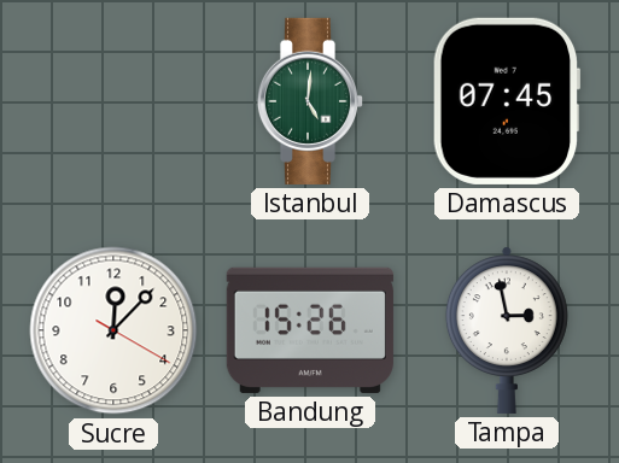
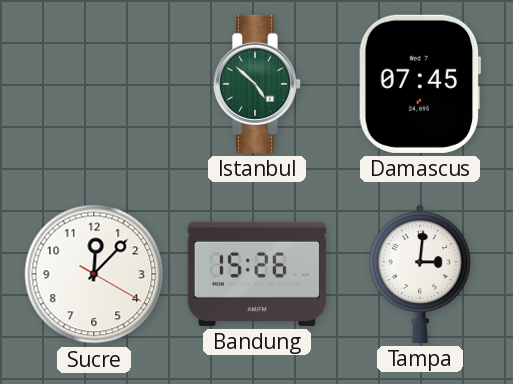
Istanbul: 5:01 -> 4:52 (257, 84)
Tampa: 2:58 -> 3:01 (420, 274)
